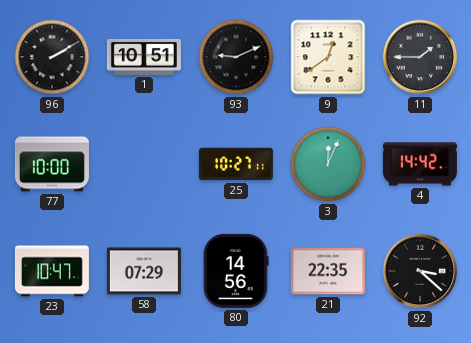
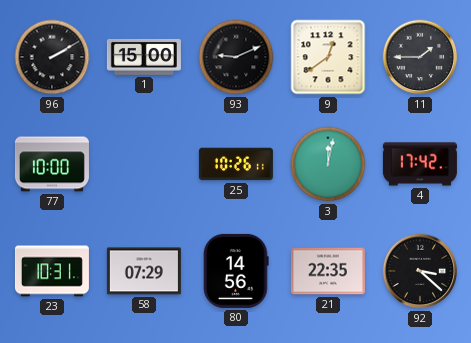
1: 10:51 -> 15:00 (144, 57)
25: 10:27 -> 10:26 (236, 164)
3: 12:04 -> 12:02 (328, 164)
4: 14:42 -> 17:42 (420, 164)
23: 10:47 -> 10:31 (52, 271)
